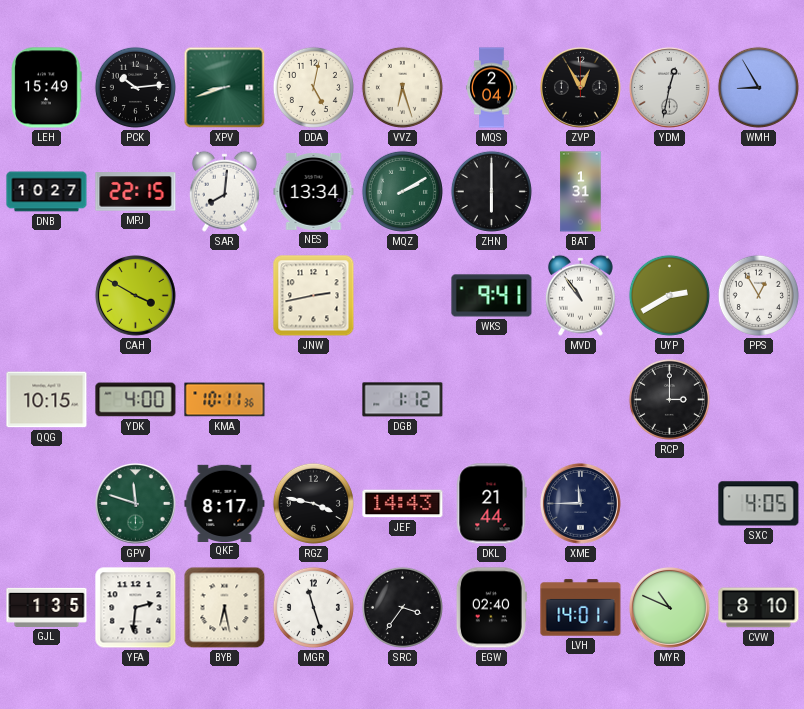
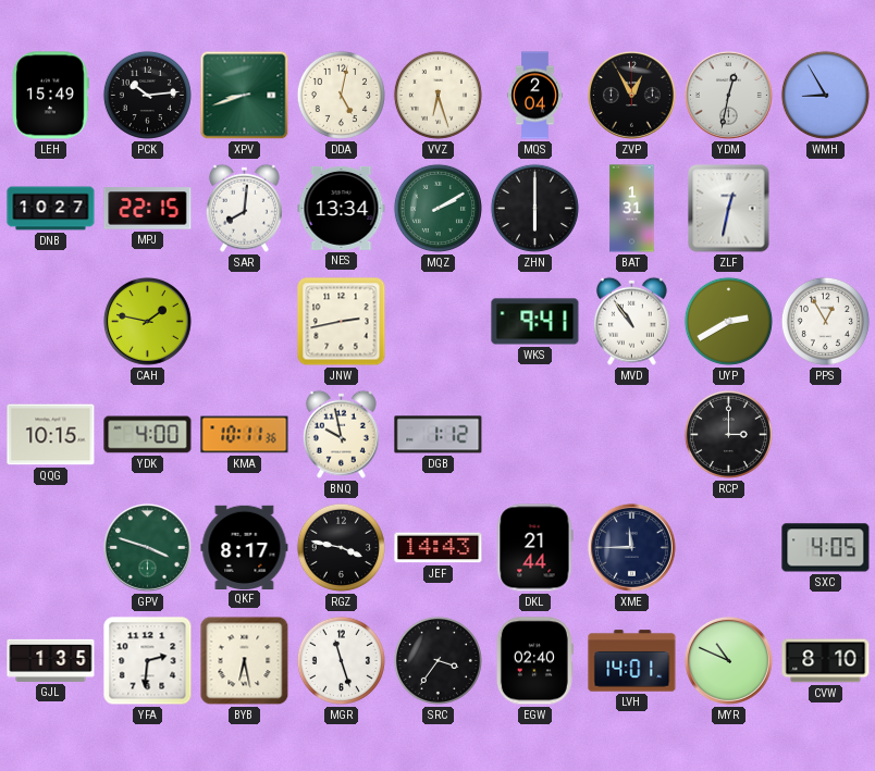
ZLF: none -> 12:32 (729, 209)
CAH: 3:50 -> 1:47 (147, 321)
BNQ: none -> 9:58 (341, 434)
GPV: 11:48 -> 3:48 (147, 547)
